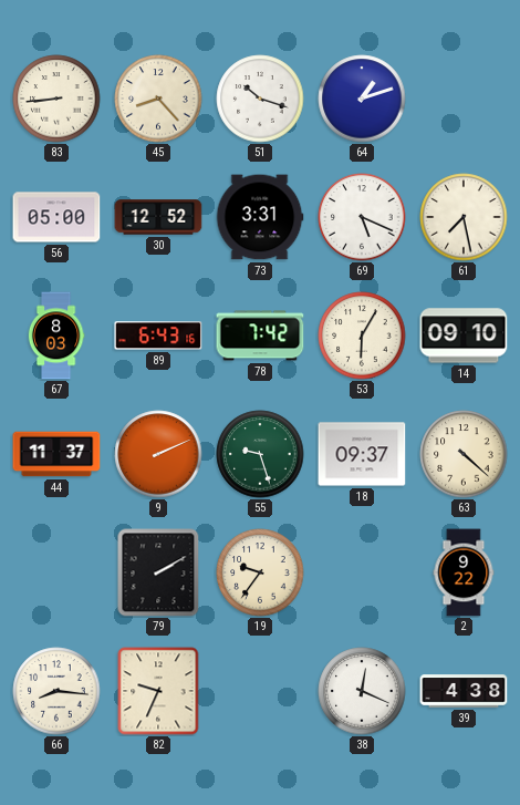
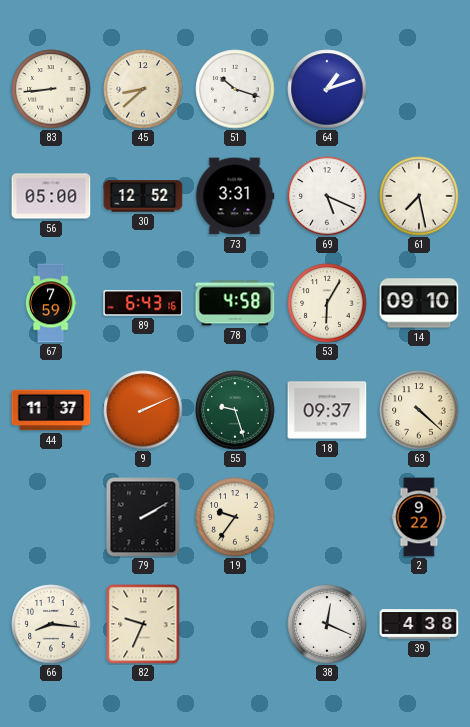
45: 8:23 -> 8:38 (143, 89)
67: 8:03 -> 7:59 (51, 303)
78: 7:42 -> 4:58 (235, 303)
